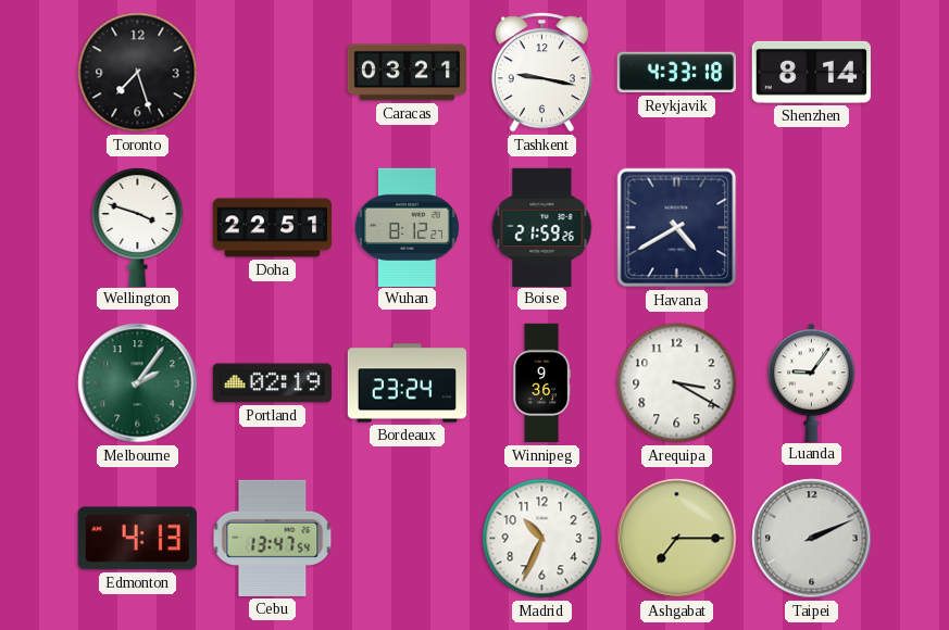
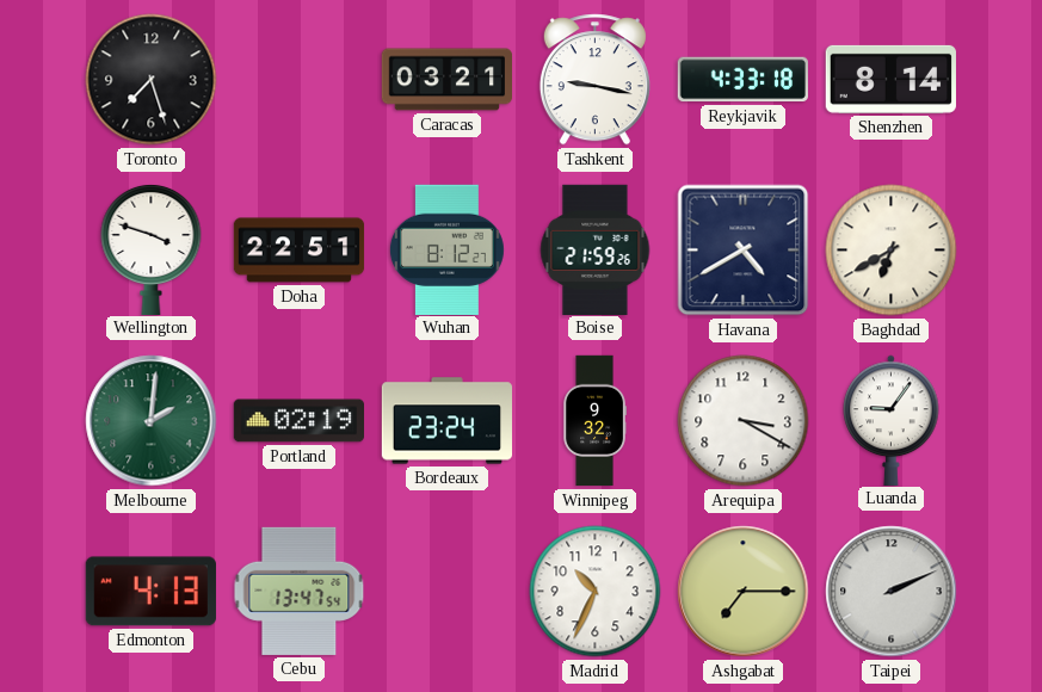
Baghdad: none -> 6:40 (892, 251)
Melbourne: 2:06 -> 2:01 (152, 421)
Winnipeg: 9:36 -> 9:32 (594, 421)
